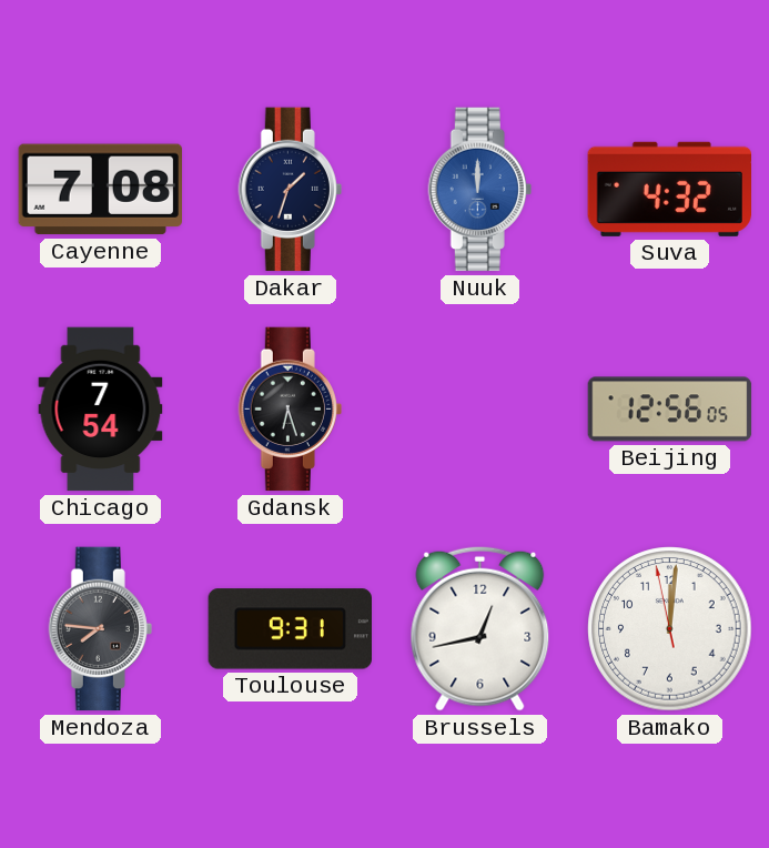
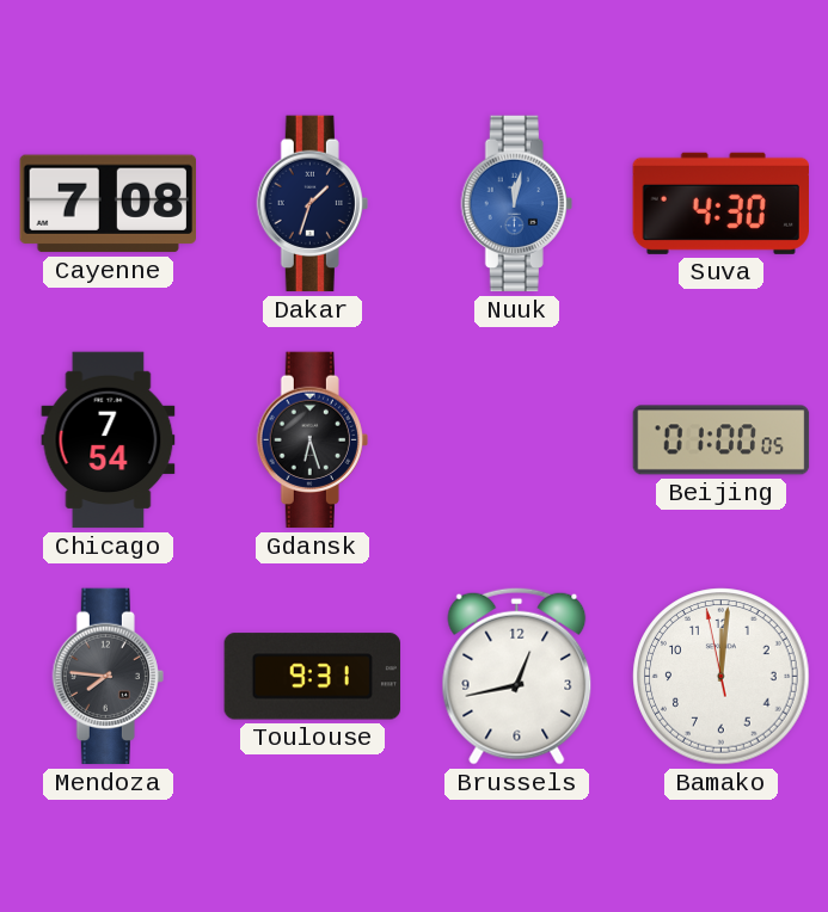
Nuuk: 12:00 -> 12:02 (516, 204)
Suva: 4:32 -> 4:30 (720, 203)
Beijing: 12:56 -> 01:00 (722, 440)
